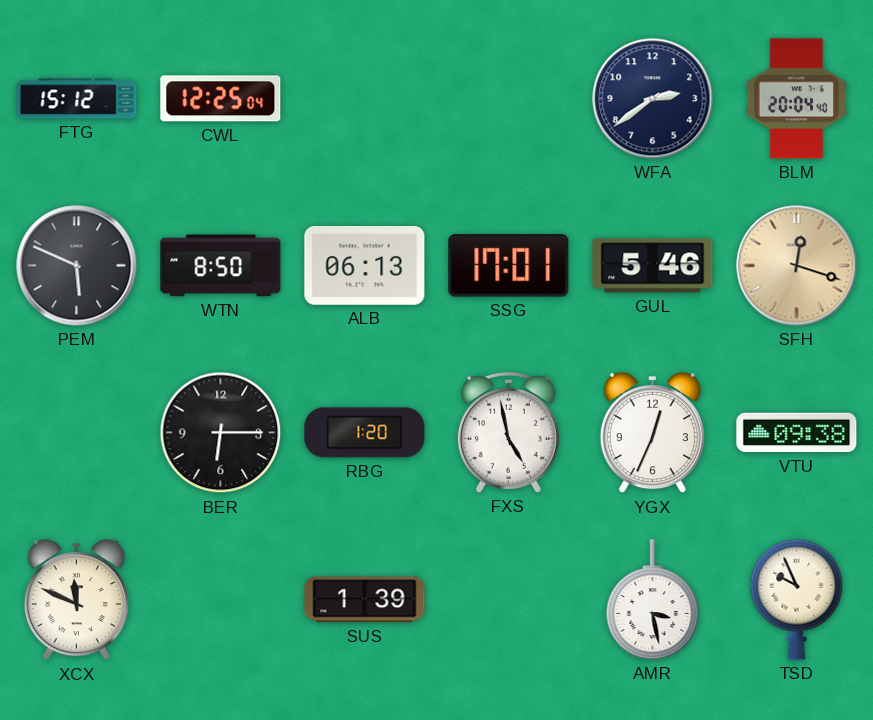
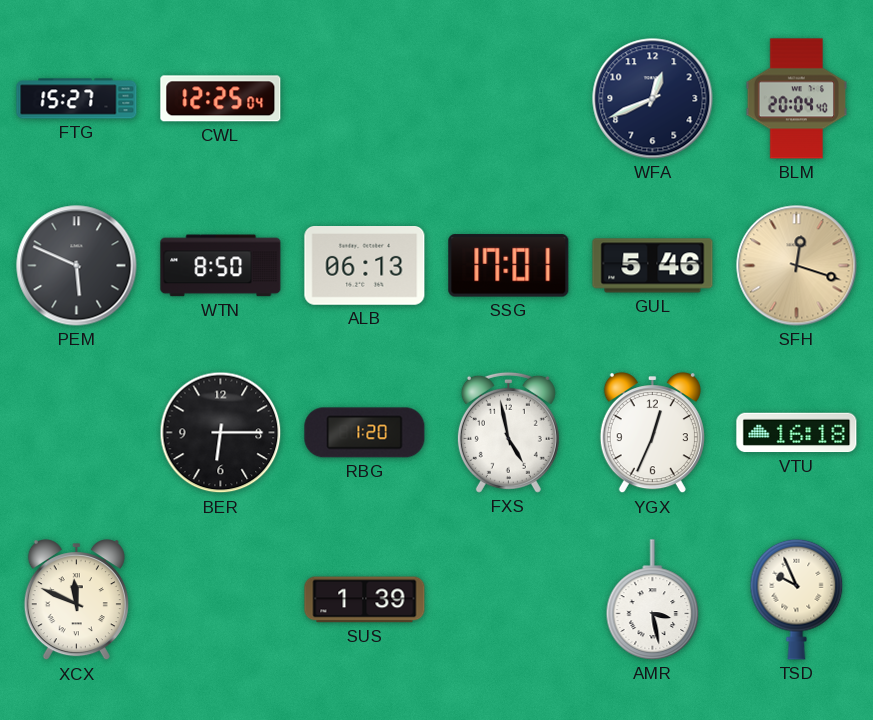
FTG: 15:12 -> 15:27 (77, 99)
WFA: 2:39 -> 12:41 (653, 99)
VTU: 09:38 -> 16:18 (797, 433)
